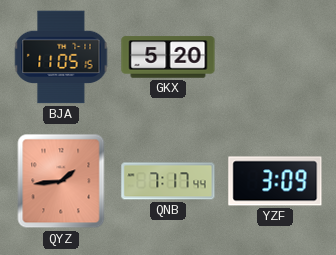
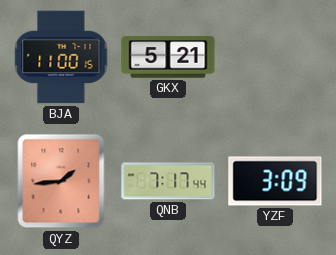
BJA: 11:05 -> 11:00 (61, 57)
GKX: 5:20 -> 5:21 (168, 57)
